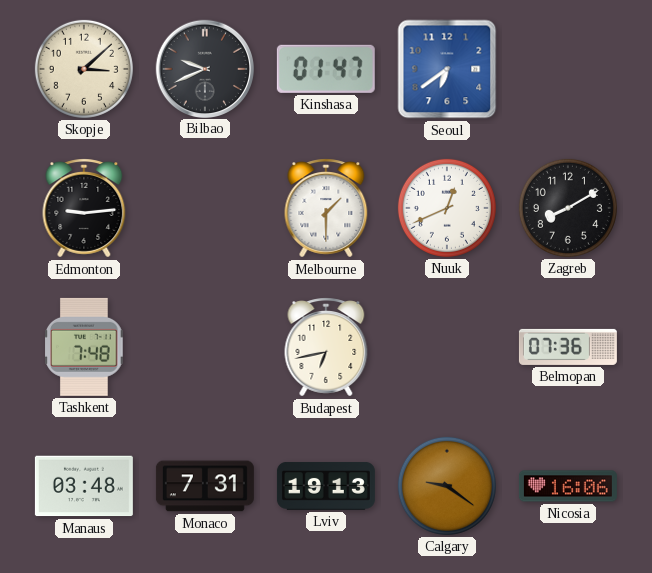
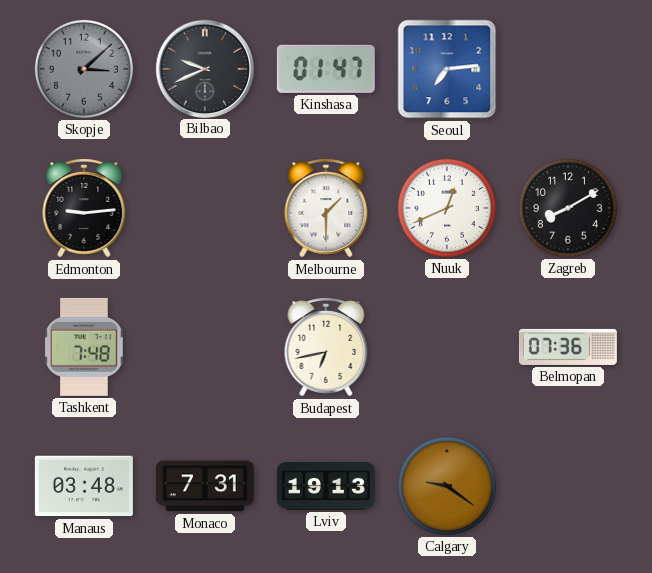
Skopje dial: cream -> grey (84, 69)
Seoul: 6:39 -> 7:14 (447, 69)
Nicosia: 16:06 -> none (568, 486)
